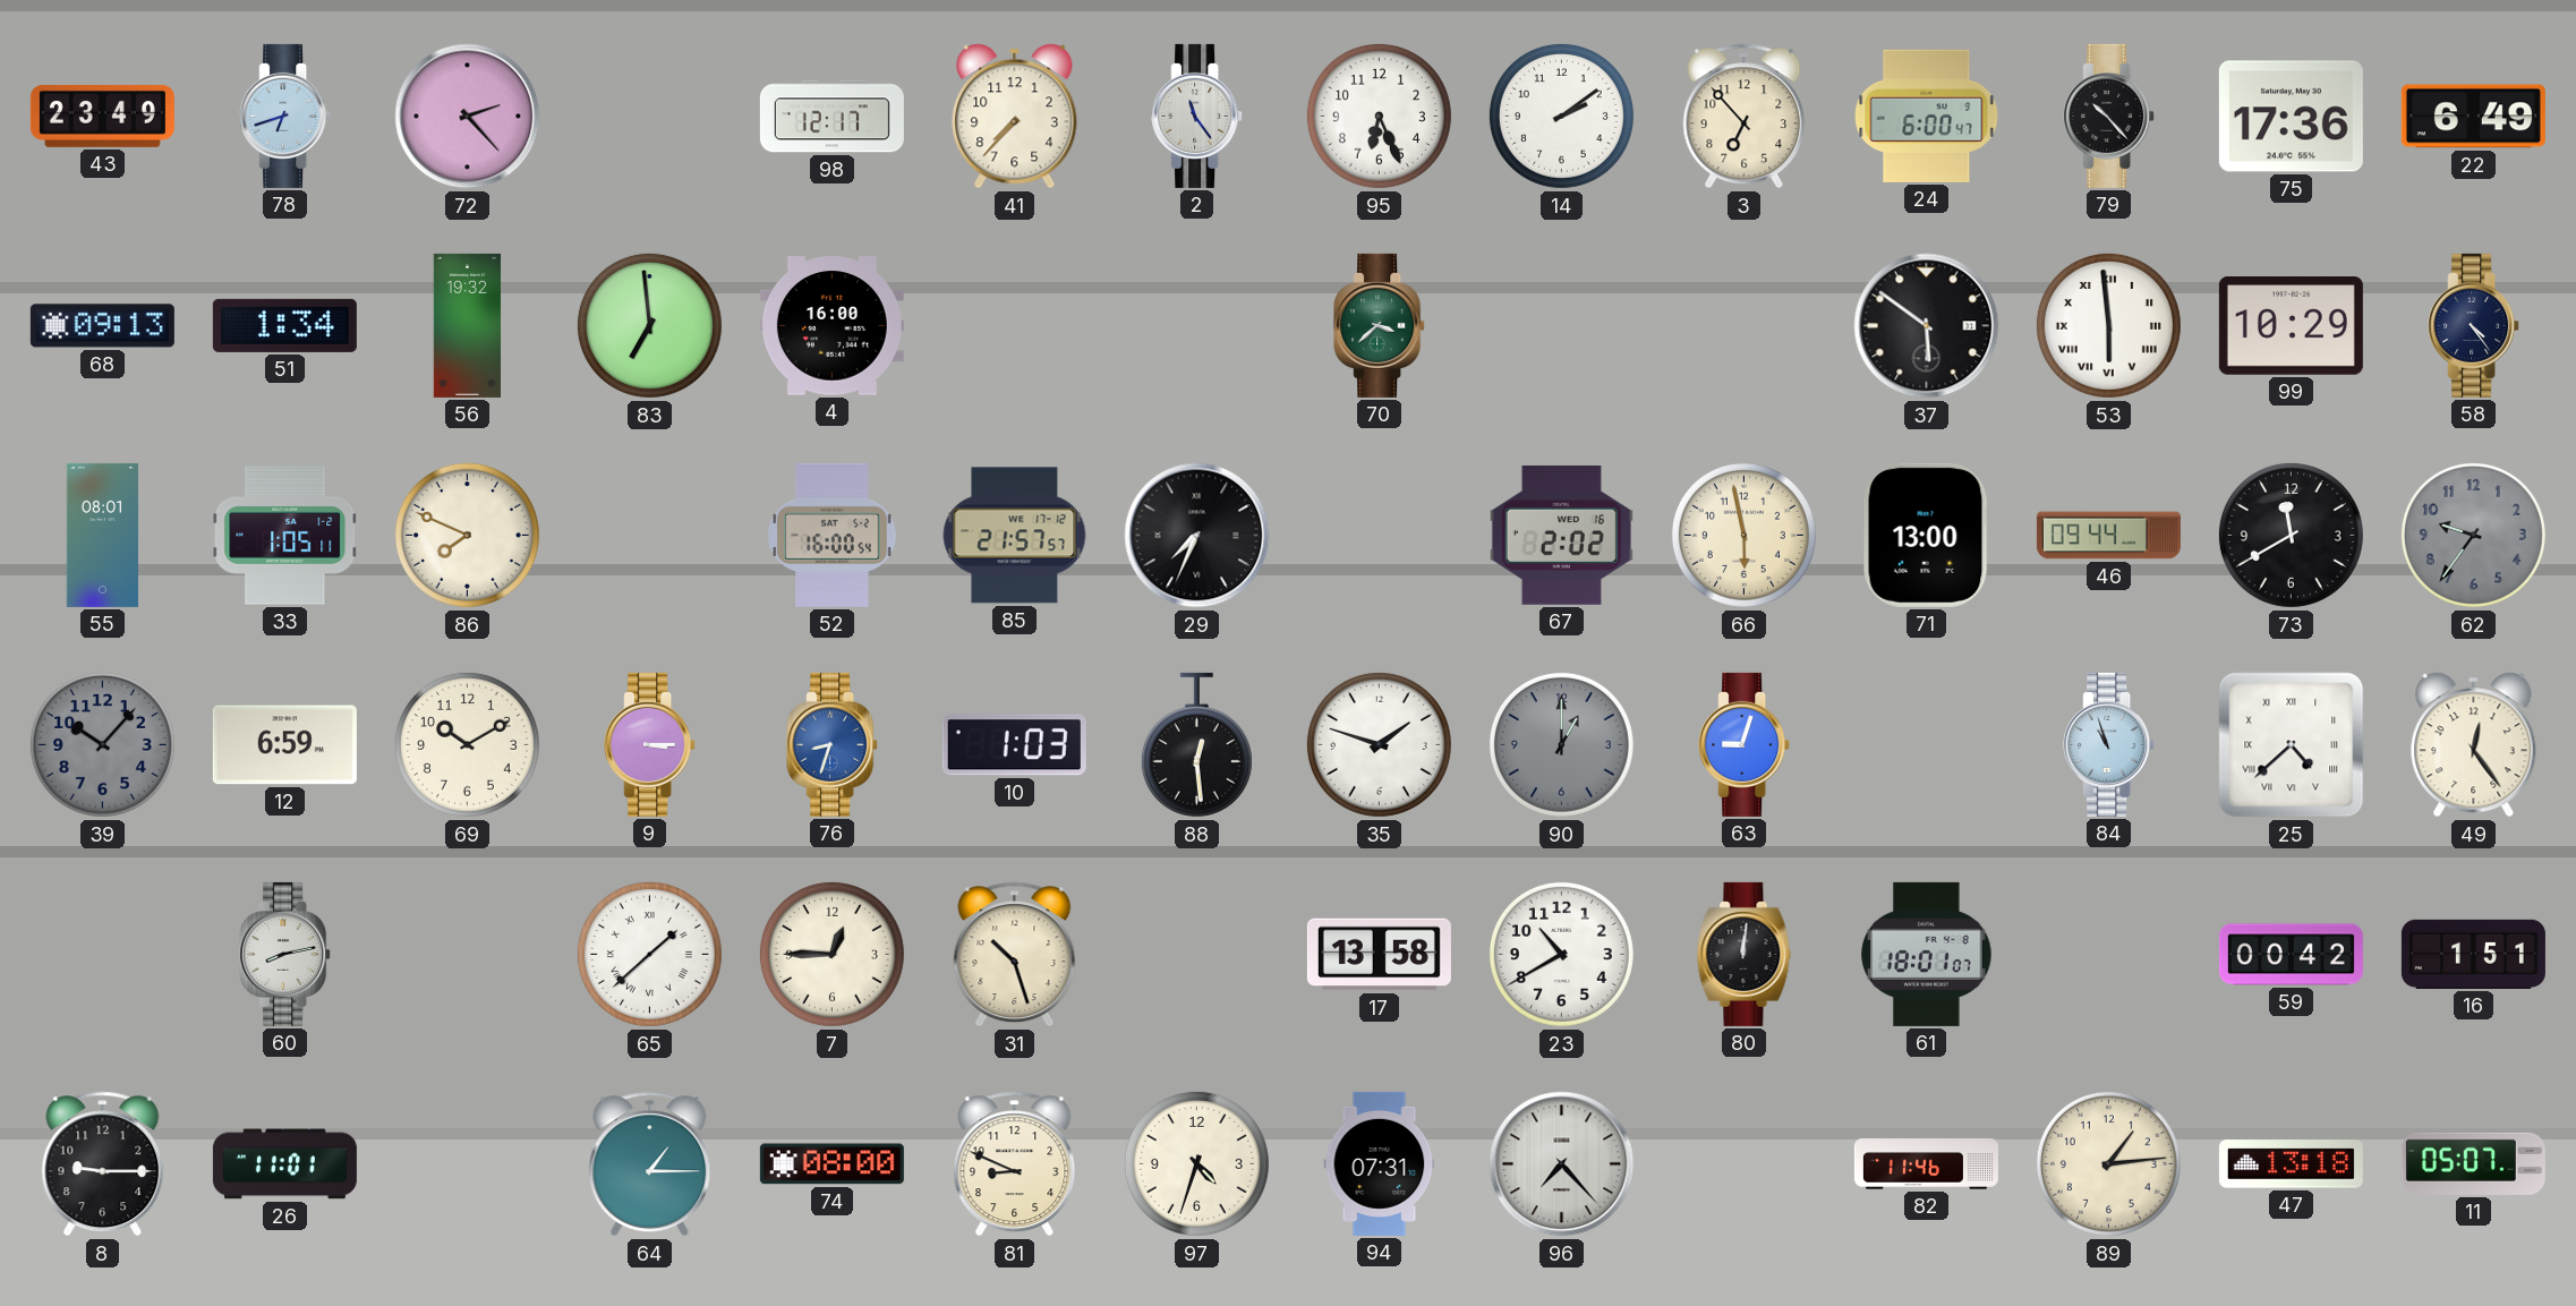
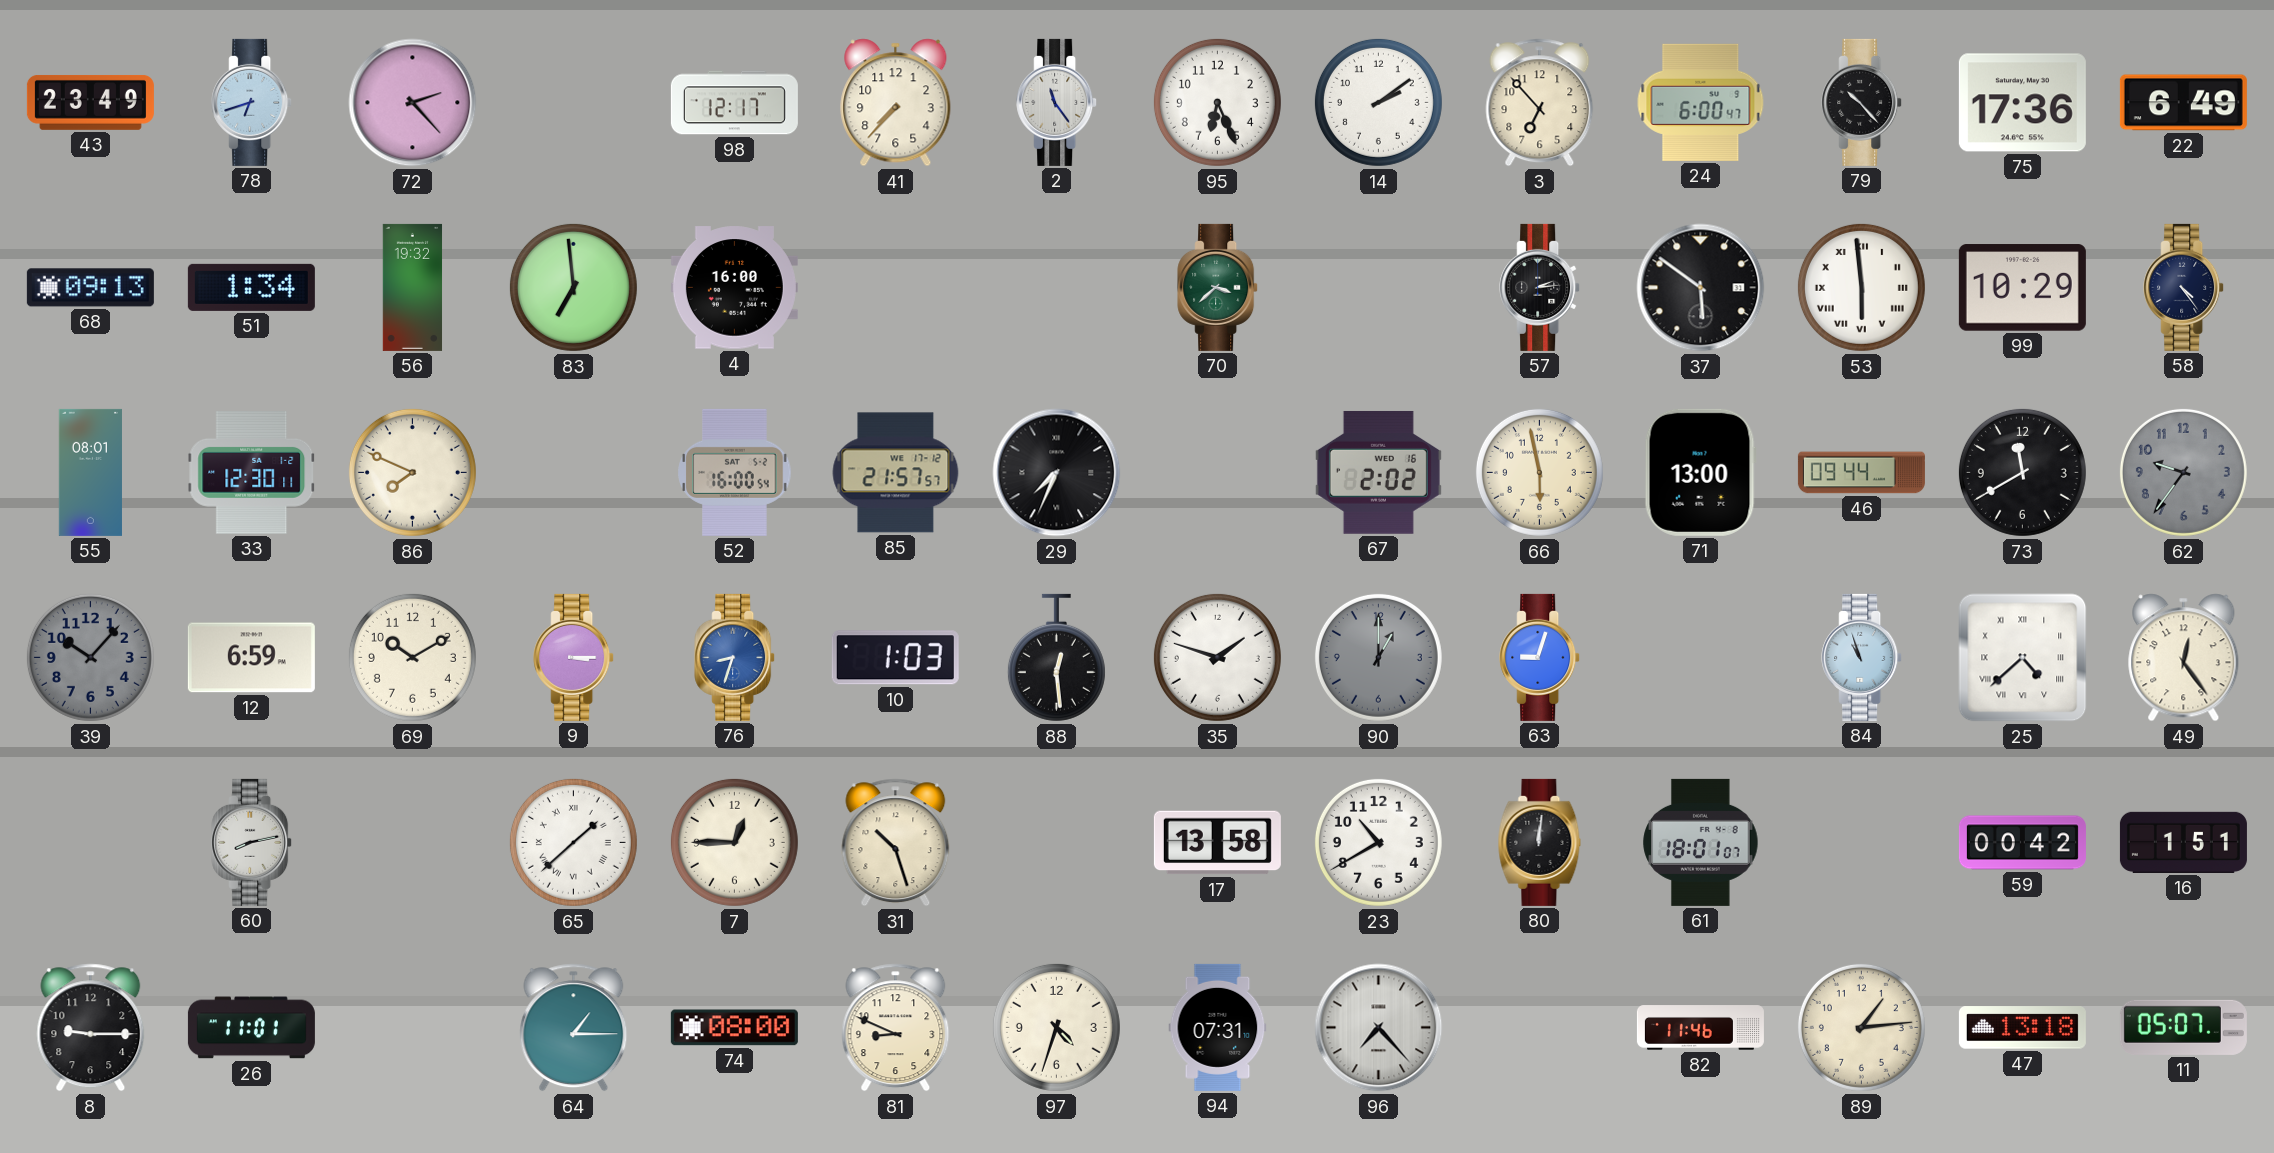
57: none -> 2:14 (1540, 287)
33: 1:05 -> 12:30 (252, 473)
